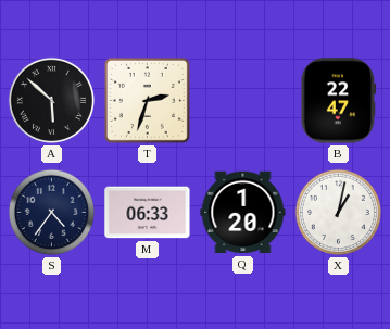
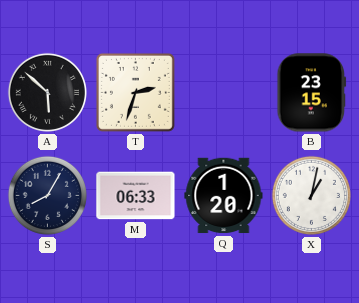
B: 22:47 -> 23:15 (312, 93)
S: 4:36 -> 8:05 (47, 195)
